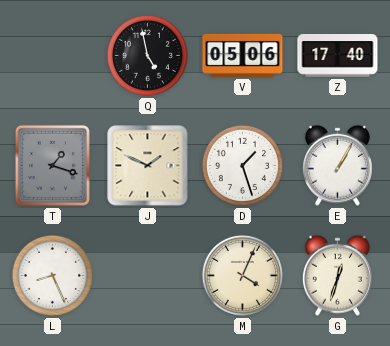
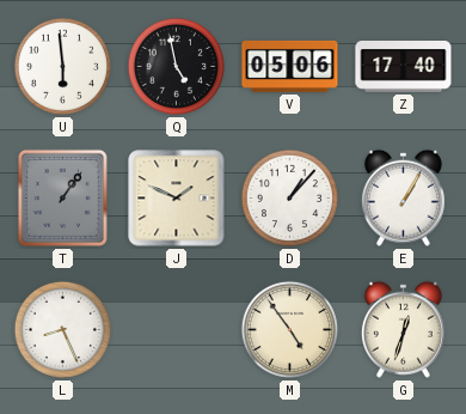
U: none -> 5:59 (62, 66)
T: 1:18 -> 1:06 (62, 197)
D: 1:27 -> 1:07 (289, 197)
M: 4:04 -> 4:54 (289, 329)
